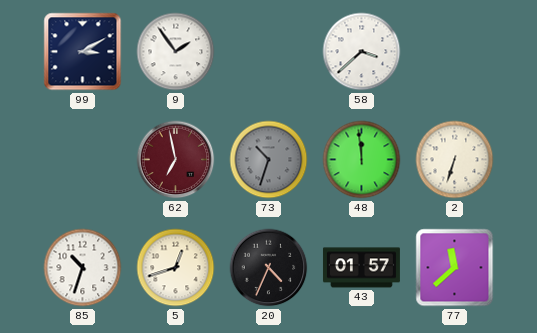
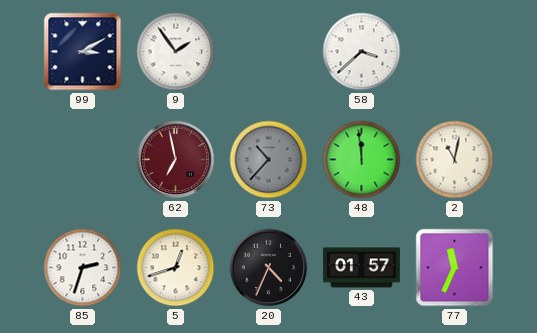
73: 10:33 -> 10:37 (269, 160)
2: 6:33 -> 11:02 (455, 160)
85: 10:33 -> 2:33 (83, 268)
77: 11:38 -> 11:34 (455, 268)
